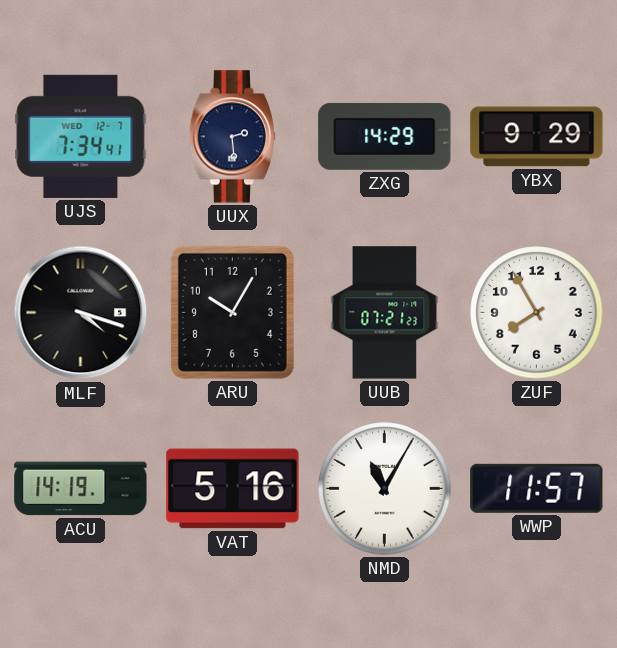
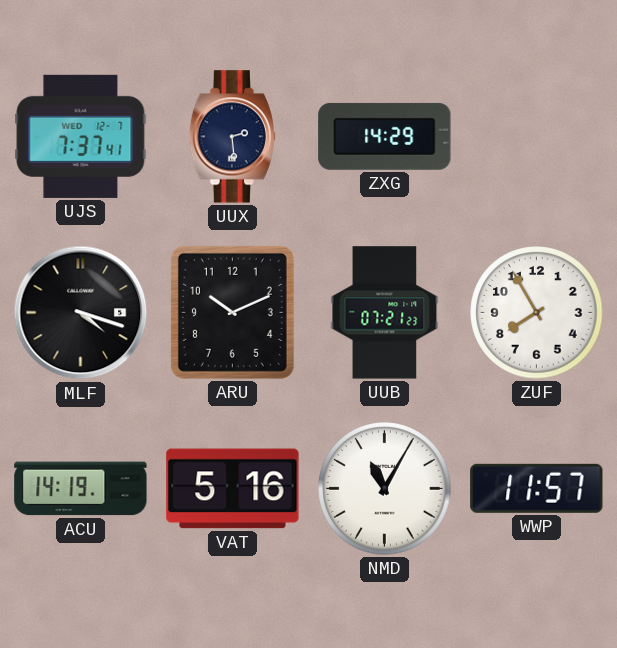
UJS: 7:34 -> 7:37 (81, 136)
YBX: 9:29 -> none (537, 137)
ARU: 10:05 -> 10:11 (232, 312)
